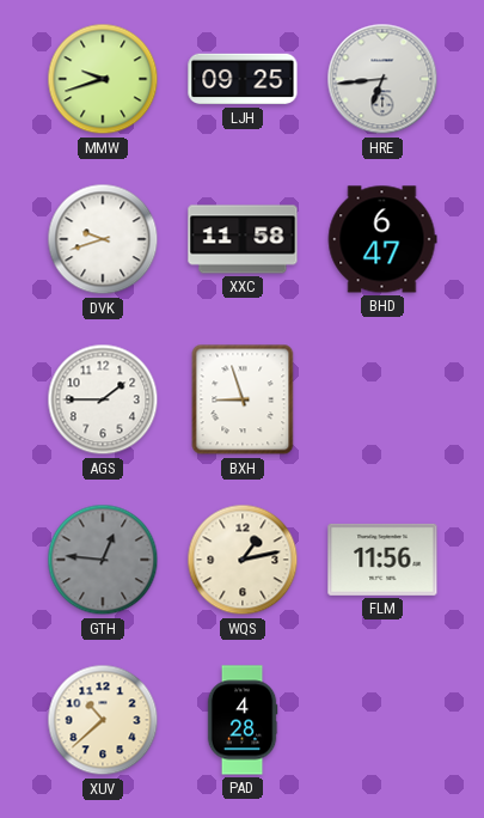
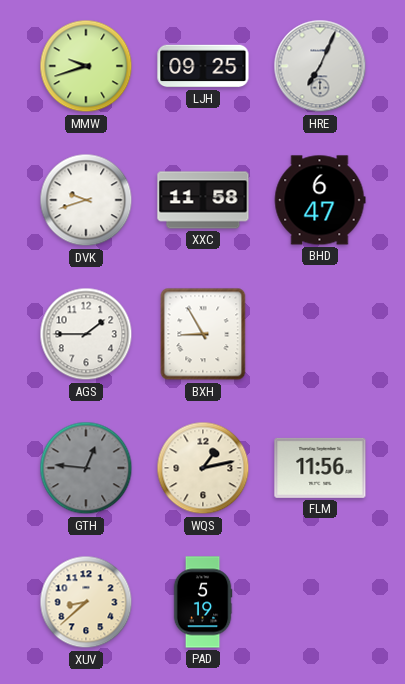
HRE: 6:44 -> 7:04 (320, 66)
BXH: 8:57 -> 8:55 (203, 334)
XUV: 10:38 -> 8:38 (86, 602)
PAD: 4:28 -> 5:19 (203, 602)
